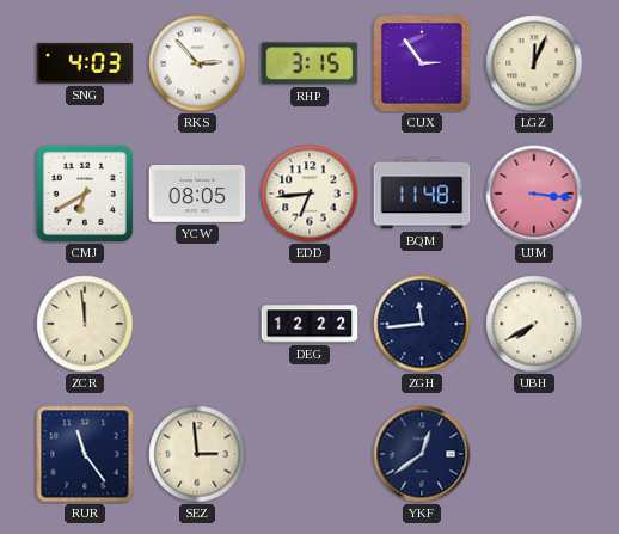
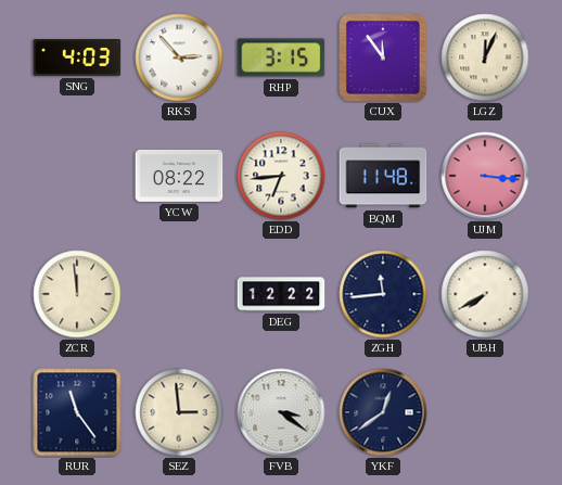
CUX: 2:54 -> 11:54 (383, 58)
CMJ: 6:40 -> none (85, 194)
YCW: 08:05 -> 08:22 (179, 177)
FVB: none -> 3:21 (281, 412)
